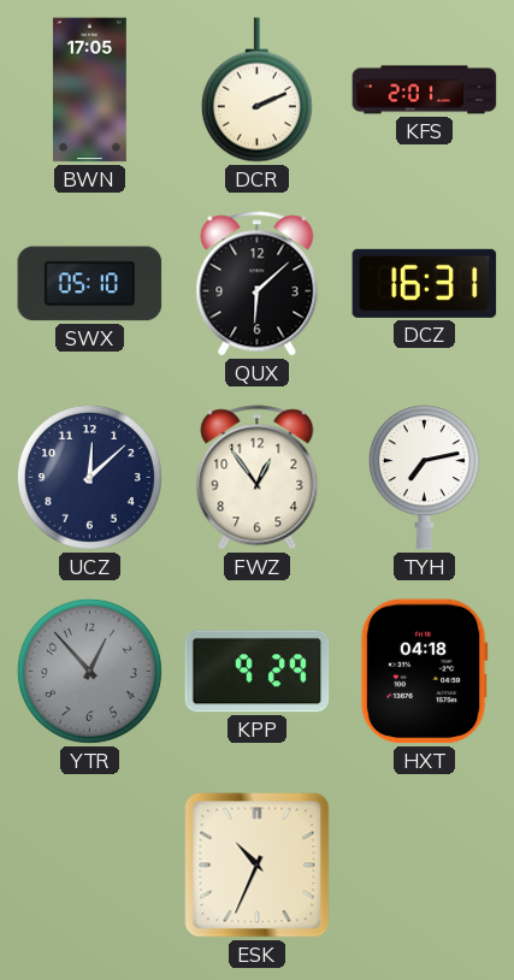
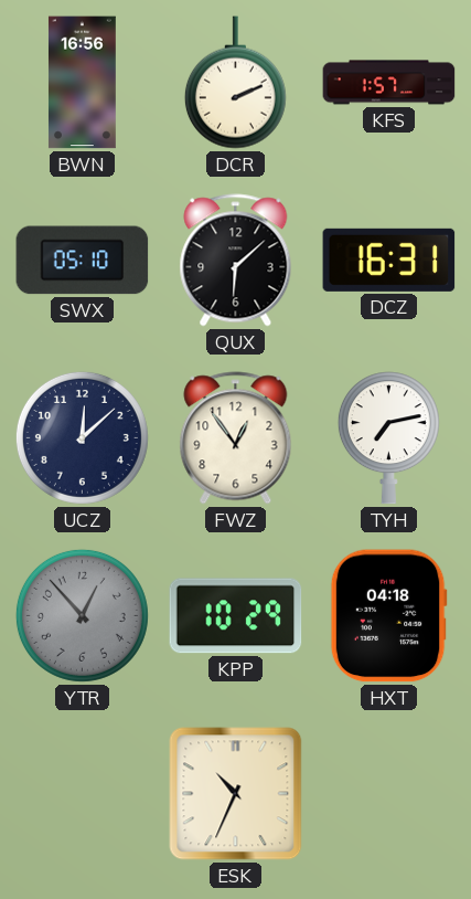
BWN: 17:05 -> 16:56 (82, 83)
KFS: 2:01 -> 1:57 (389, 83)
KPP: 9:29 -> 10:29 (236, 616)
